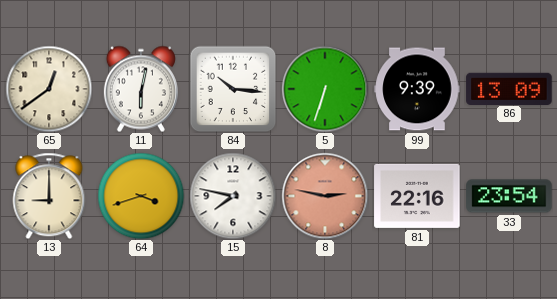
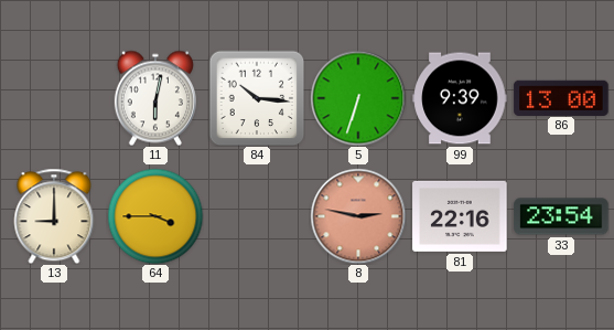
65: 12:39 -> none (49, 89)
86: 13:09 -> 13:00 (561, 97)
64: 3:42 -> 3:45 (155, 216)
15: 7:47 -> none (233, 196)
